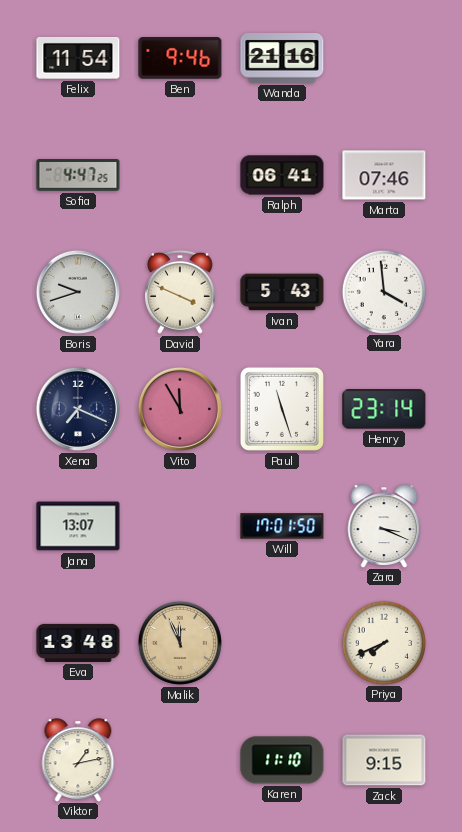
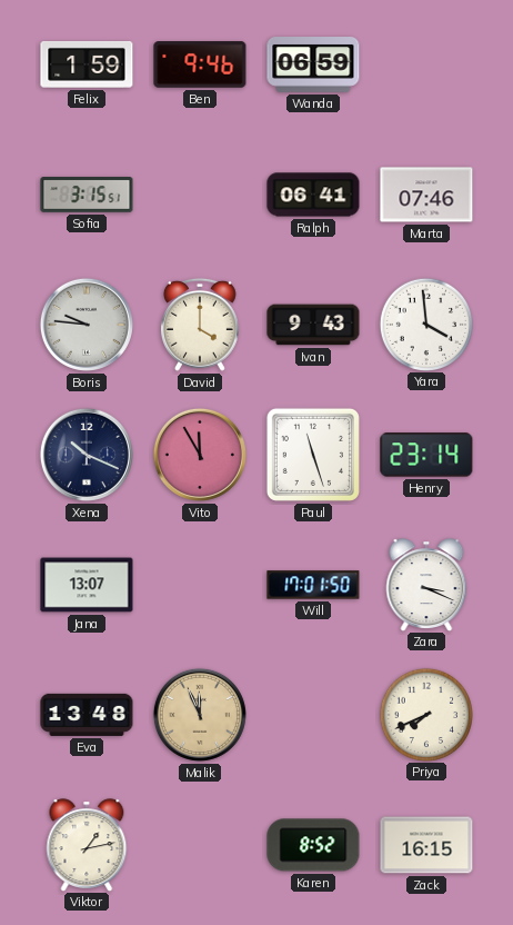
Felix: 11:54 -> 1:59 (87, 64)
Wanda: 21:16 -> 06:59 (313, 66)
Sofia: 4:47 -> 3:15 (87, 195)
Boris: 9:42 -> 9:46 (87, 325)
David: 3:49 -> 4:00 (200, 325)
Ivan: 5:43 -> 9:43 (313, 325)
Xena: 7:19 -> 10:19 (87, 455)
Karen: 11:10 -> 8:52 (313, 845)
Zack: 9:15 -> 16:15 (426, 845)
